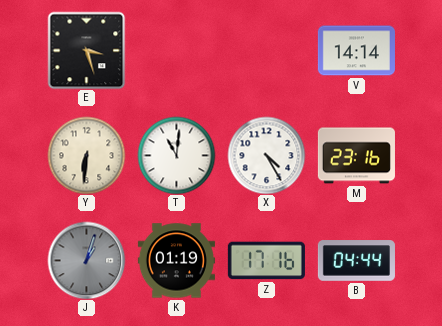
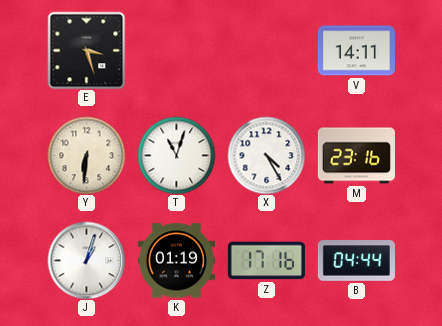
V: 14:14 -> 14:11 (356, 51)
T: 11:01 -> 11:03 (176, 155)
J dial: grey -> white (86, 260)
